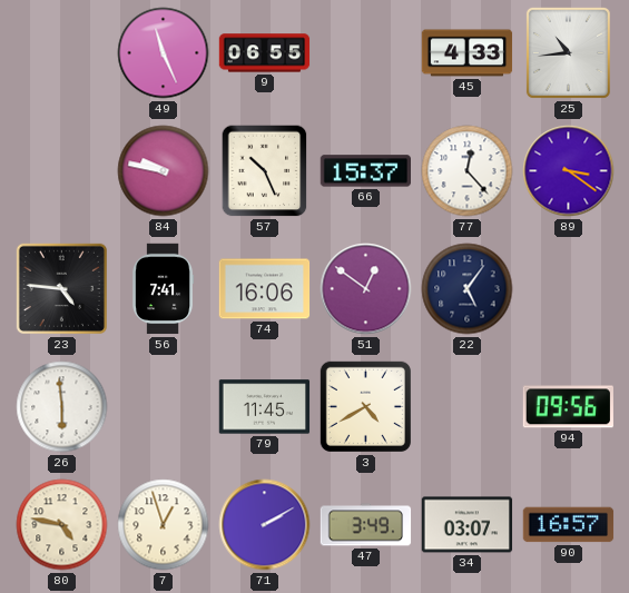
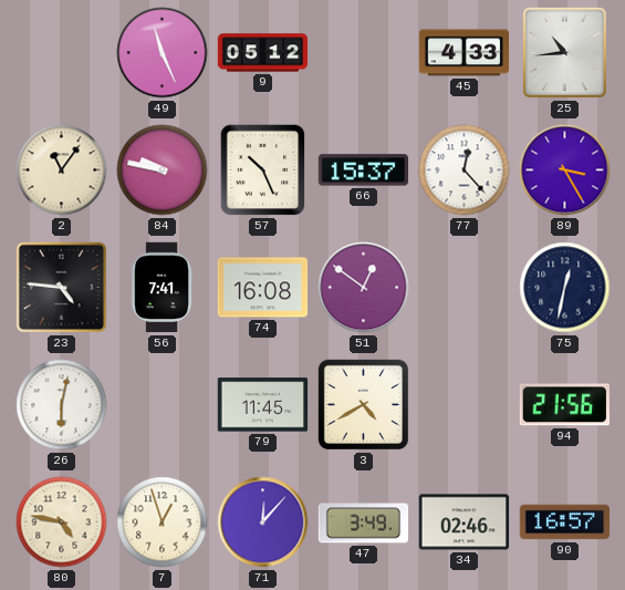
9: 06:55 -> 05:12 (263, 53)
2: none -> 11:06 (62, 170)
89: 3:21 -> 3:25 (565, 170)
74: 16:06 -> 16:08 (263, 288)
22: 5:06 -> none (468, 289)
75: none -> 12:32 (565, 288)
26: 5:59 -> 6:02 (62, 405)
94: 09:56 -> 21:56 (564, 405)
71: 2:10 -> 12:07 (263, 522)
34: 03:07 -> 02:46 (465, 522)
